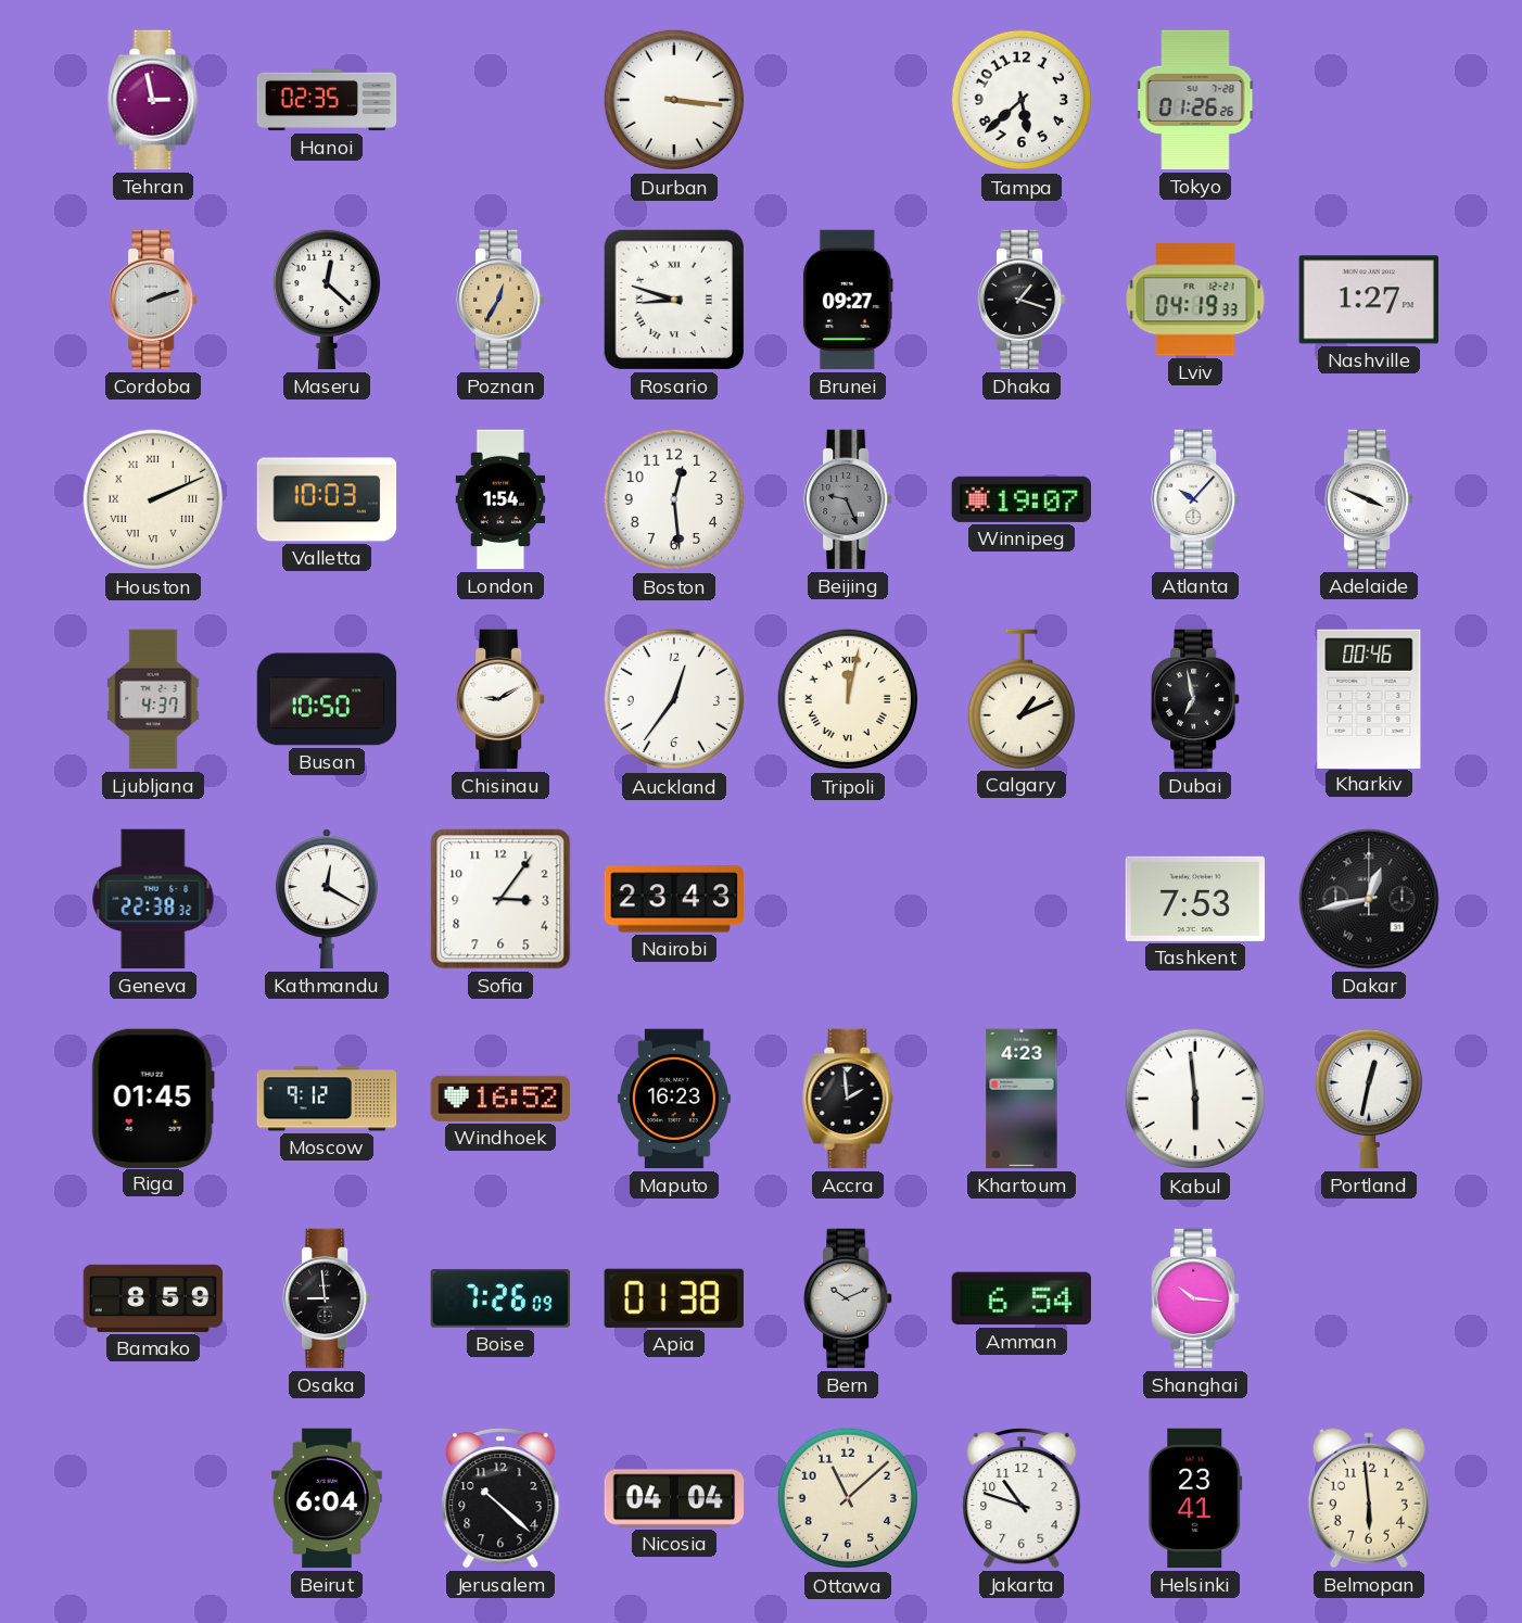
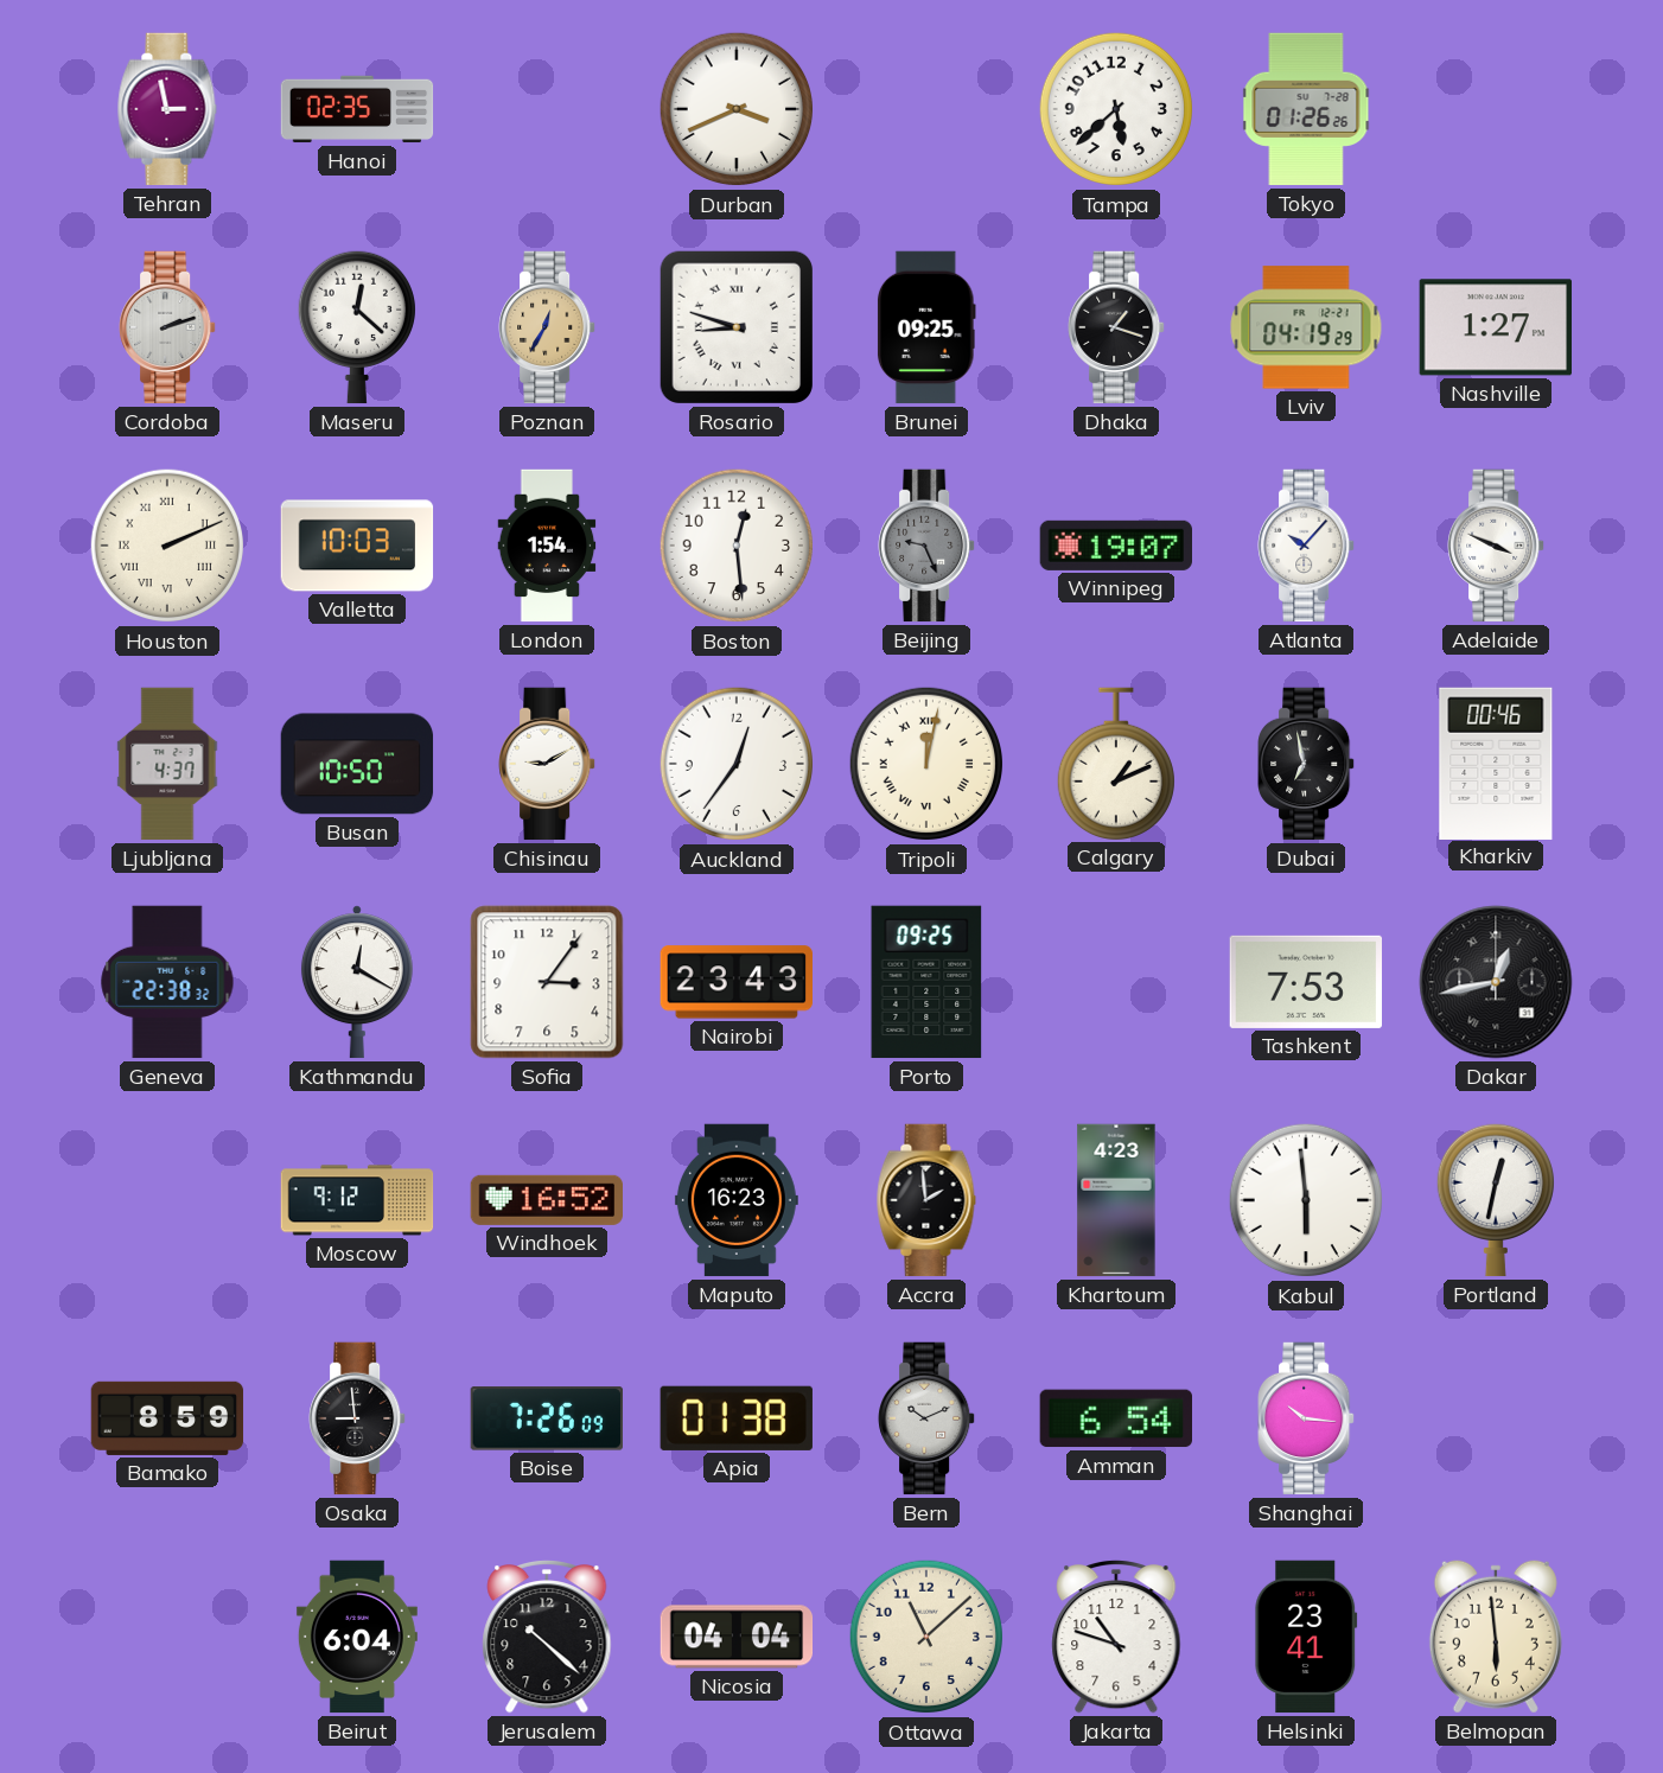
Durban: 3:16 -> 3:41 (737, 109)
Brunei: 09:27 -> 09:25 (926, 327)
Lviv: 04:19:33 -> 04:19:29 (1306, 327)
Porto: none -> 09:25 (926, 982)
Riga: 01:45 -> none (153, 1098)
